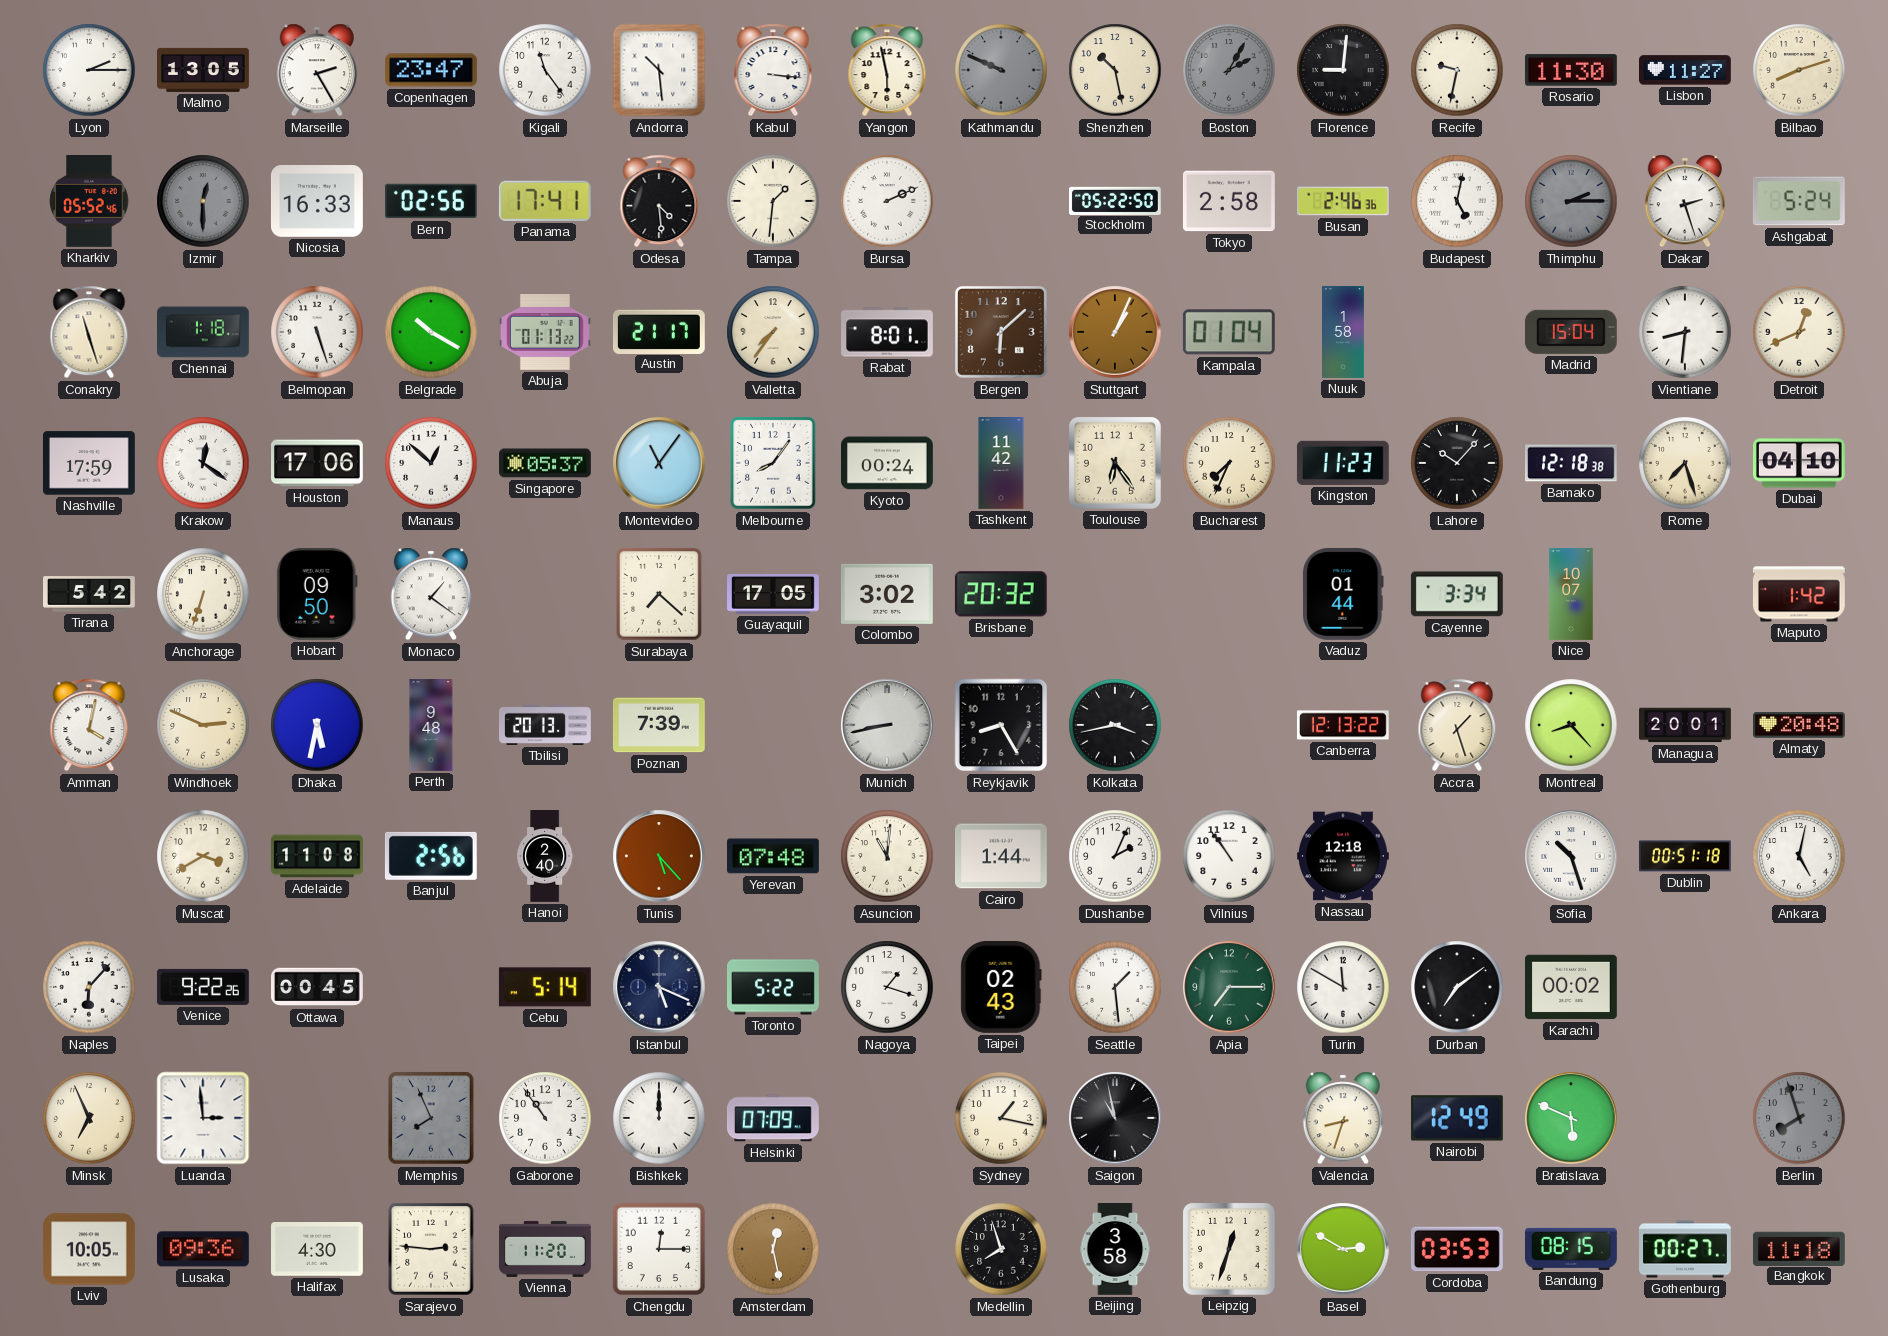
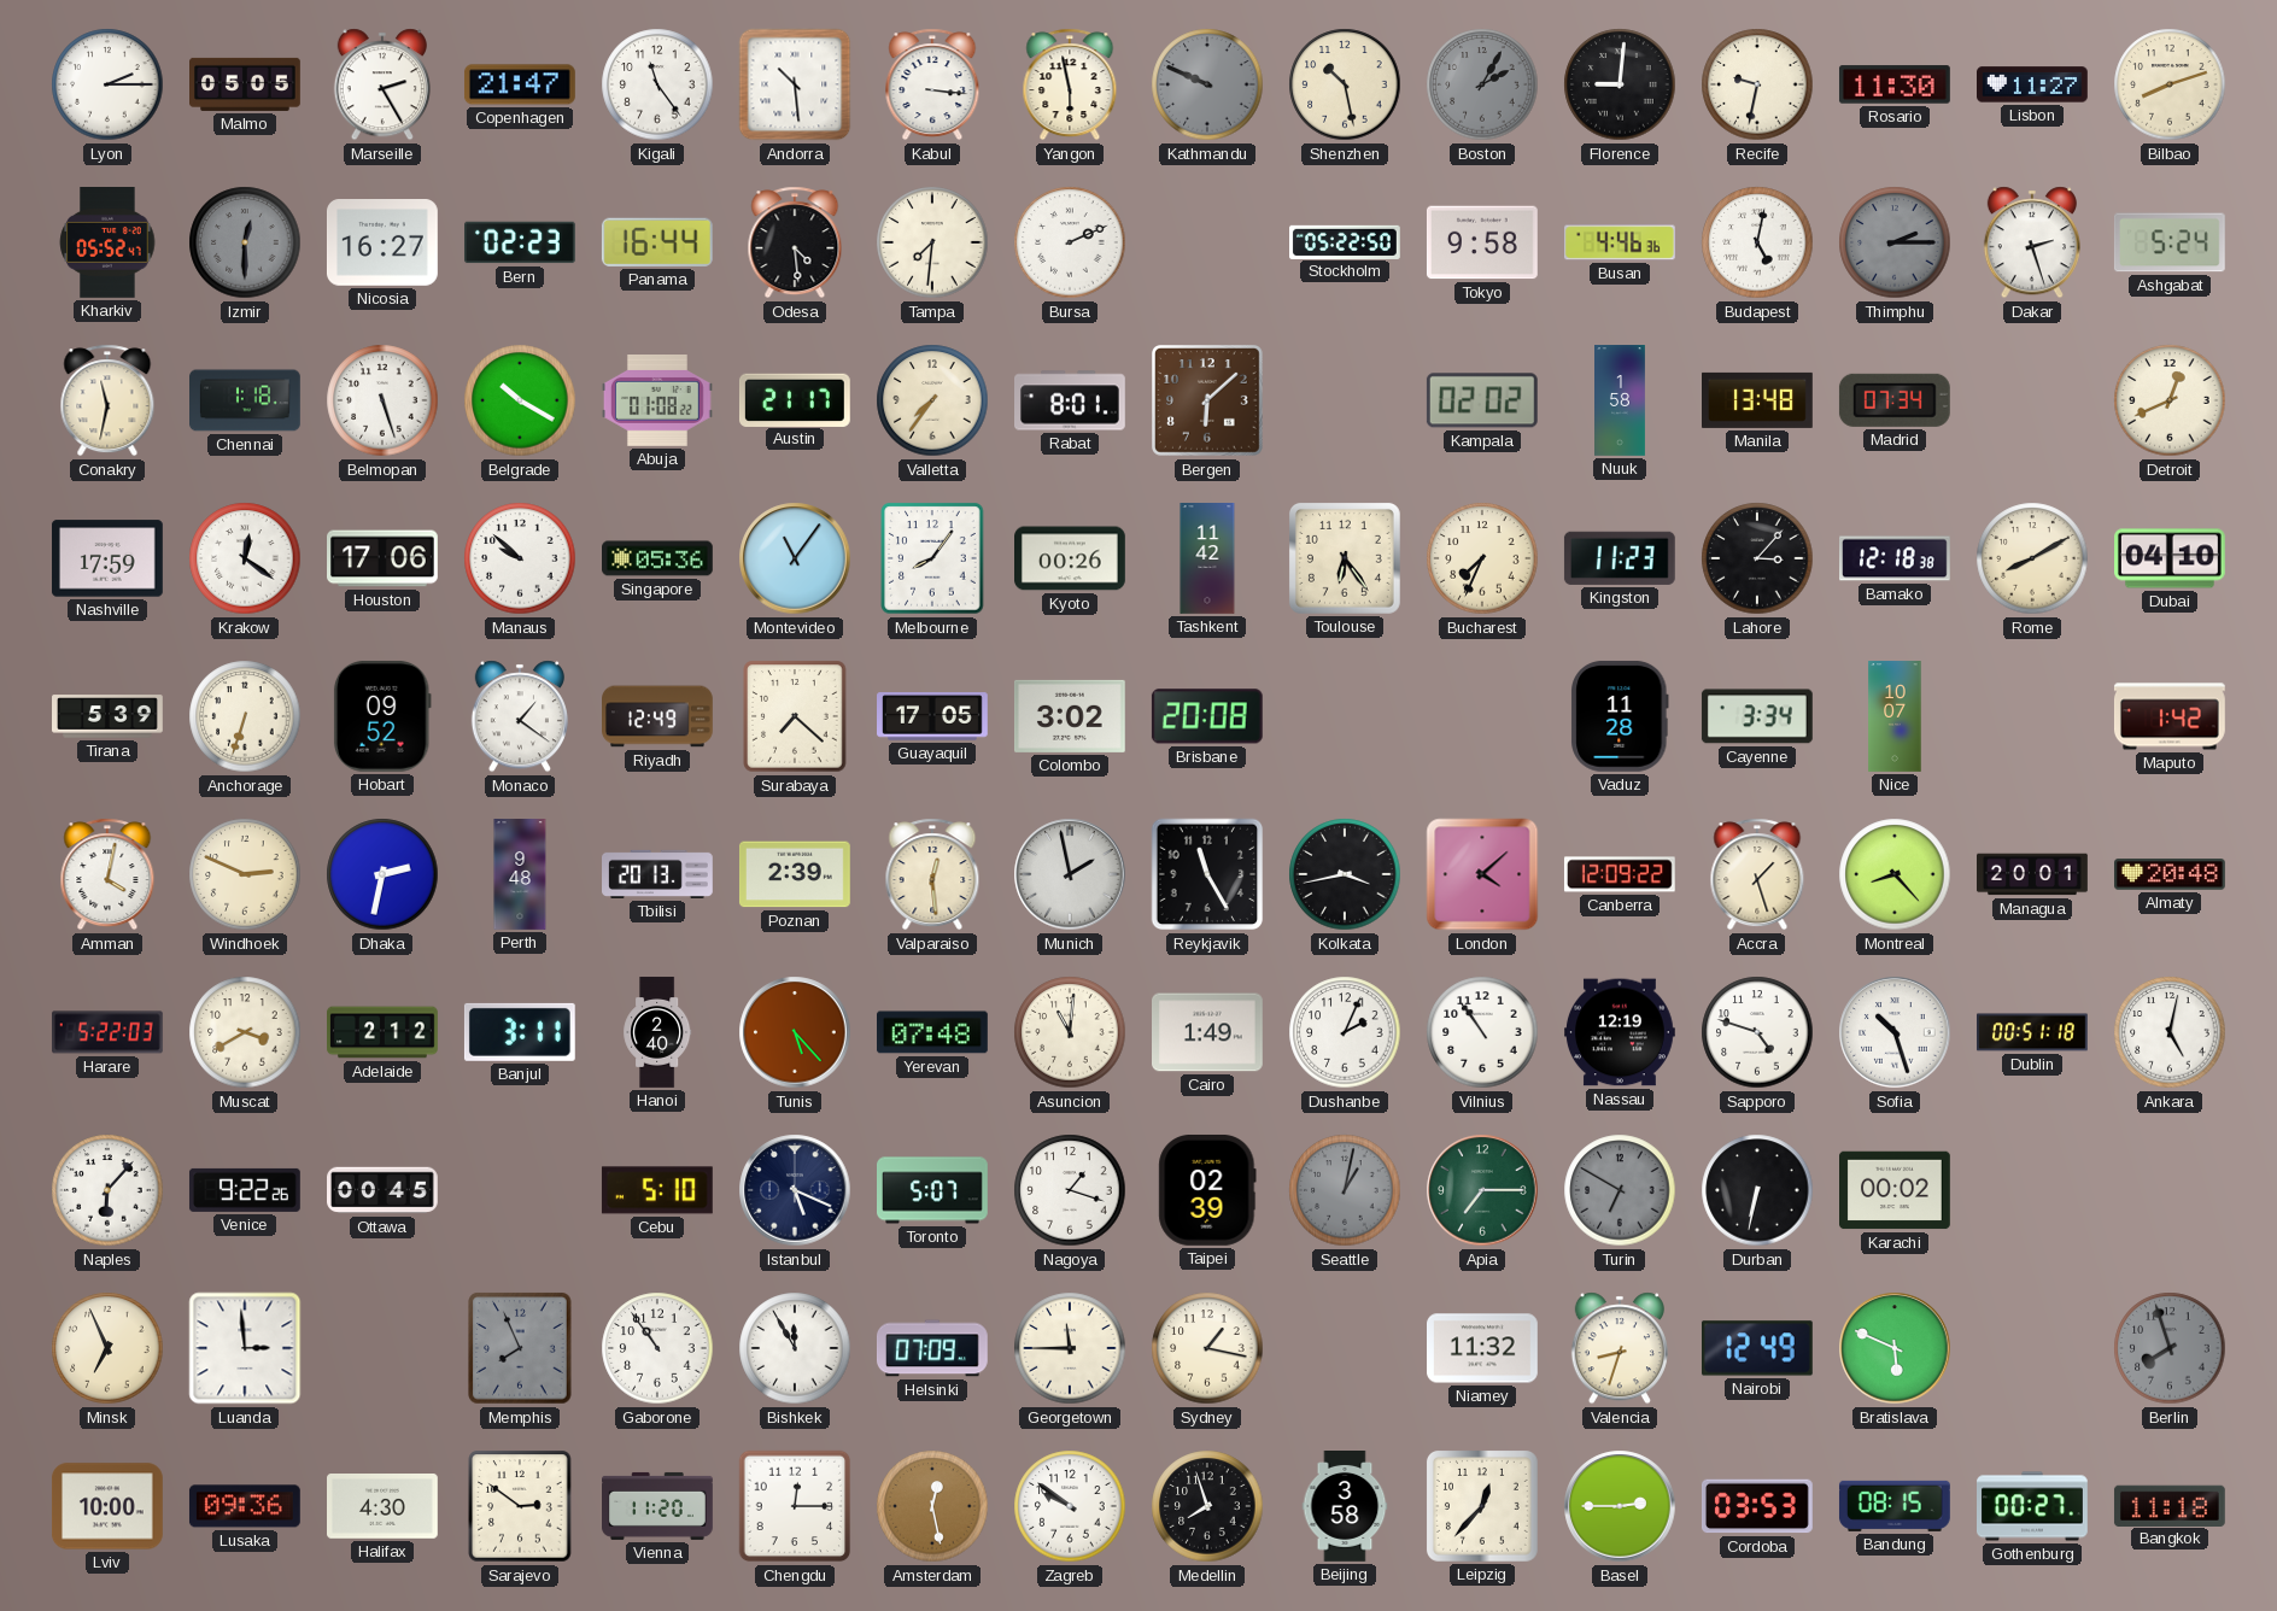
Malmo: 13:05 -> 05:05 (246, 84)
Copenhagen: 23:47 -> 21:47 (520, 84)
Kharkiv: 05:52:46 -> 05:52:47 (107, 244)
Nicosia: 16:33 -> 16:27 (382, 244)
Bern: 02:56 -> 02:23 (521, 242)
Panama: 17:41 -> 16:44 (657, 242)
Tampa: 1:31 -> 7:31 (932, 242)
Tokyo: 2:58 -> 9:58 (1482, 242)
Busan: 2:46 -> 4:46 (1621, 242)
Conakry: 11:27 -> 11:32 (107, 400)
Abuja: 01:13 -> 01:08 (657, 402)
Stuttgart: 1:04 -> none (1115, 332)
Kampala: 01:04 -> 02:02 (1482, 400)
Manila: none -> 13:48 (1758, 400)
Madrid: 15:04 -> 07:34 (1895, 400)
Vientiane: 8:31 -> none (1685, 332)
Manaus: 12:52 -> 9:52 (520, 558)
Singapore: 05:37 -> 05:36 (658, 558)
Kyoto: 00:24 -> 00:26 (1071, 558)
Lahore: 10:07 -> 3:07 (1757, 558)
Rome: 7:27 -> 8:10 (2032, 558)
Tirana: 5:42 -> 5:39 (109, 716)
Hobart: 09:50 -> 09:52 (382, 716)
Riyadh: none -> 12:49 (658, 716)
Brisbane: 20:32 -> 20:08 (1207, 716)
Vaduz: 01:44 -> 11:28 (1620, 716)
Dhaka: 5:32 -> 2:32 (382, 874)
Poznan: 7:39 -> 2:39 (795, 874)
Valparaiso: none -> 12:29 (932, 874)
Munich: 8:43 -> 1:58 (1070, 874)
Reykjavik: 8:25 -> 11:25 (1207, 874)
London: none -> 4:08 (1482, 874)
Canberra: 12:13 -> 12:09 (1620, 874)
Harare: none -> 5:22 (107, 1032)
Adelaide: 11:08 -> 2:12 (382, 1032)
Banjul: 2:56 -> 3:11 (520, 1032)
Cairo: 1:44 -> 1:49 (1208, 1032)
Nassau: 12:18 -> 12:19 (1621, 1032)
Sapporo: none -> 4:48 (1757, 1032)
Cebu: 5:14 -> 5:10 (657, 1190)
Toronto: 5:22 -> 5:07 (933, 1190)
Taipei: 02:43 -> 02:39 (1207, 1190)
Seattle: 1:29 -> 1:02 (1345, 1190)
Seattle dial: white -> grey (1345, 1190)
Turin: 11:50 -> 6:50 (1620, 1190)
Turin dial: white -> grey (1620, 1190)
Durban: 7:09 -> 6:32 (1757, 1190)
Bishkek: 12:00 -> 11:55 (795, 1348)
Georgetown: none -> 11:45 (1070, 1348)
Saigon: 10:58 -> none (1115, 1118)
Niamey: none -> 11:32 (1483, 1348)
Lviv: 10:05 -> 10:00 (107, 1506)
Sarajevo: 2:46 -> 2:51 (520, 1506)
Zagreb: none -> 9:51 (1070, 1506)
Leipzig: 12:33 -> 12:37 (1482, 1506)
Basel: 2:50 -> 2:45 (1620, 1506)
